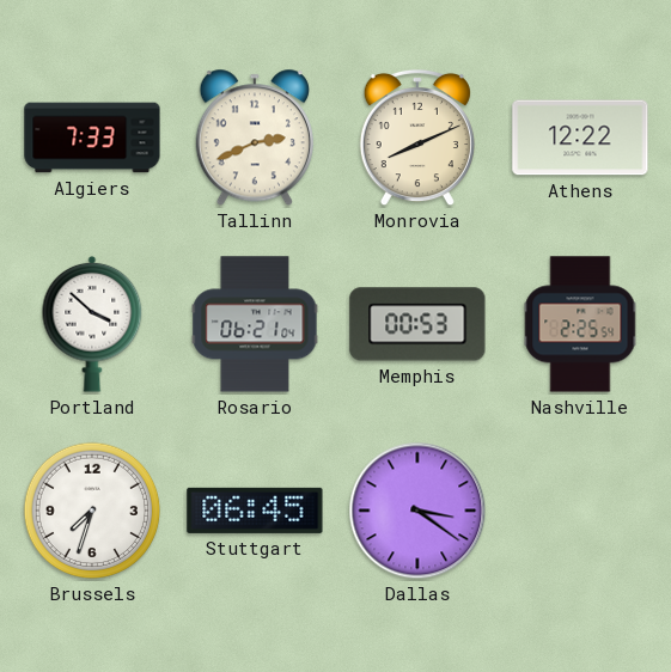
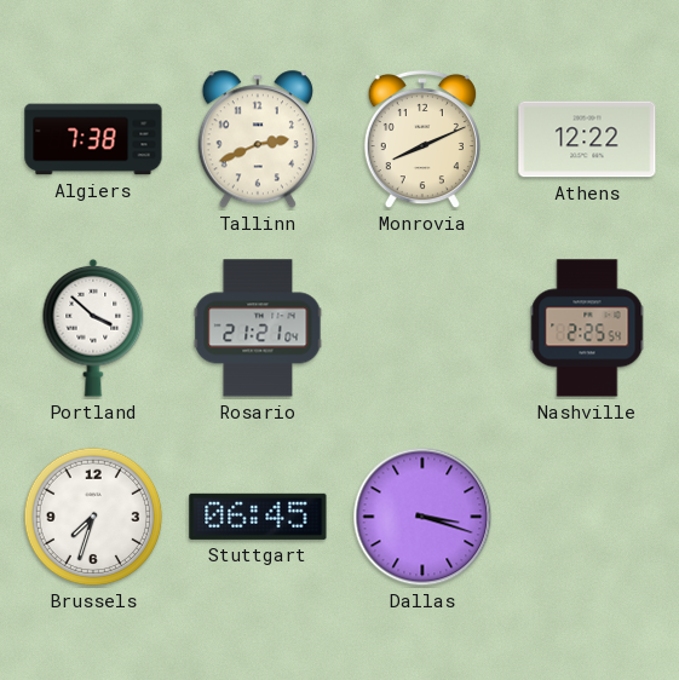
Algiers: 7:33 -> 7:38 (93, 139)
Rosario: 06:21 -> 21:21 (258, 328)
Memphis: 00:53 -> none (417, 324)
Dallas: 3:21 -> 3:18 (422, 517)
